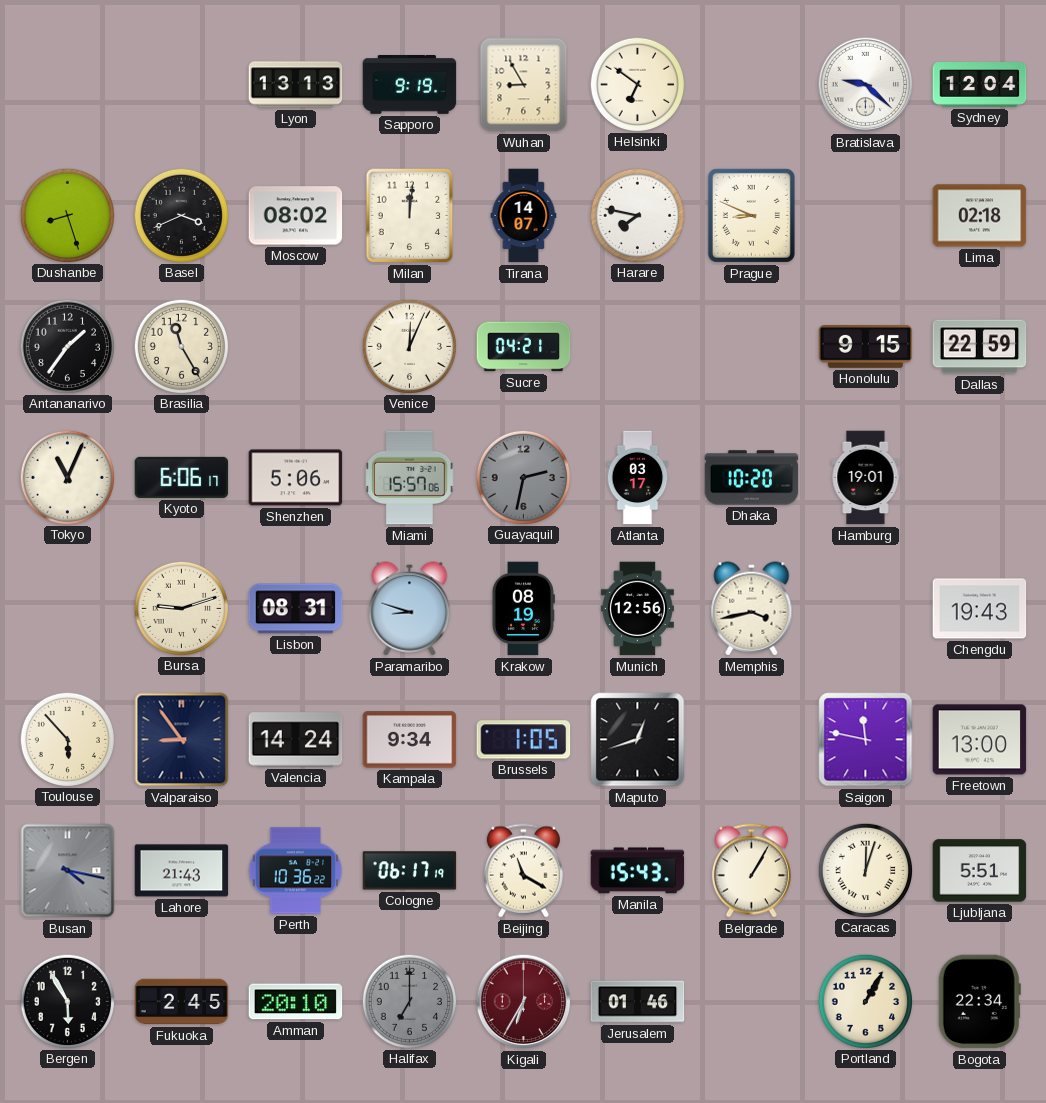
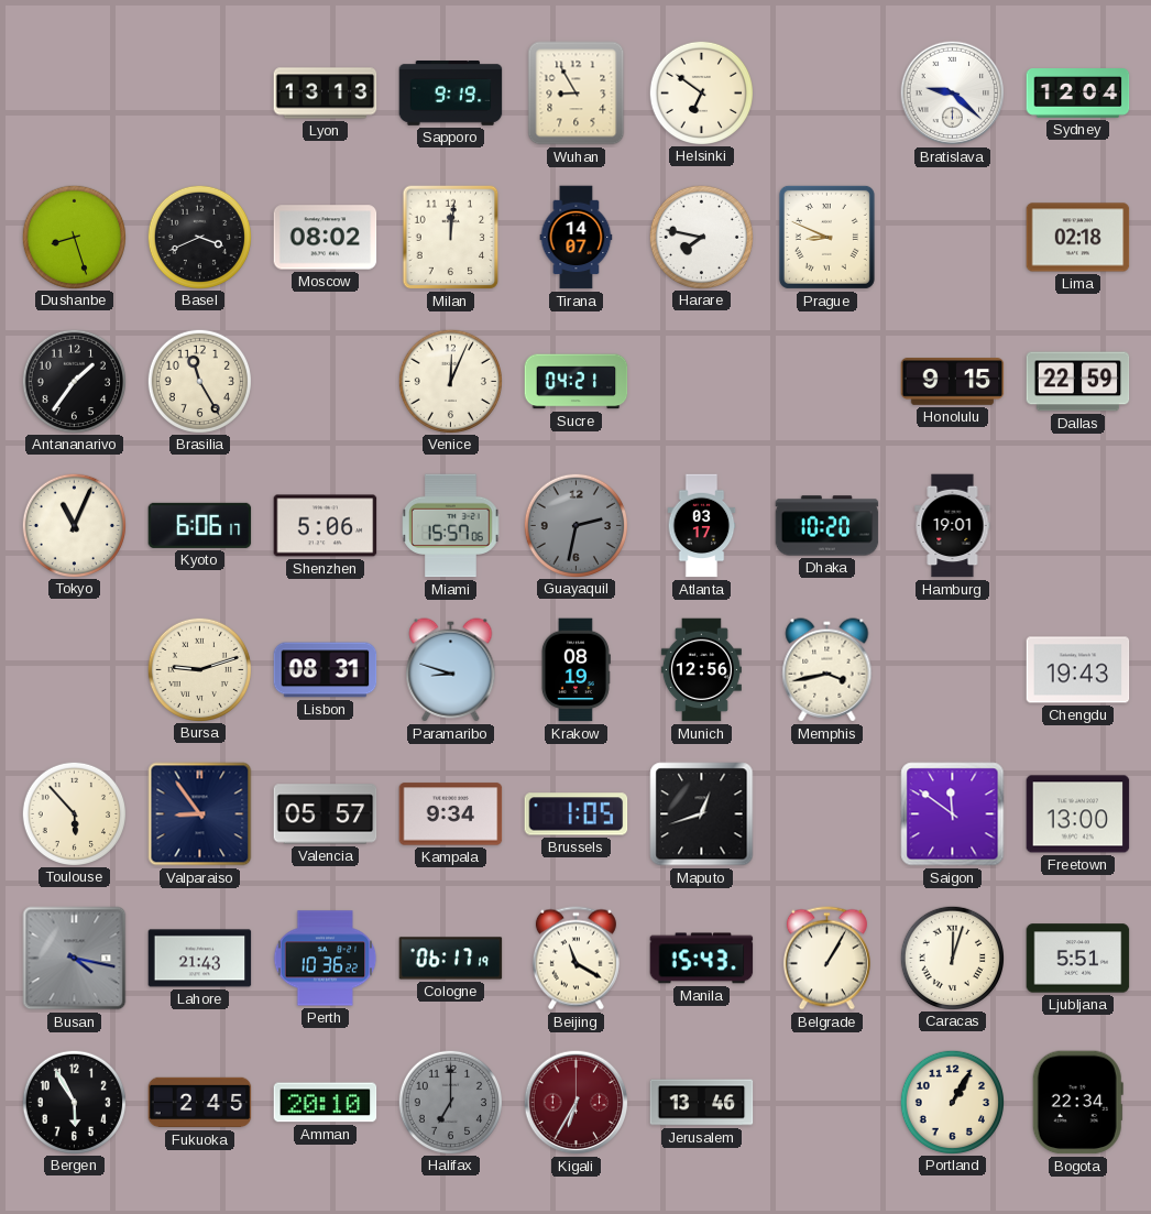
Valencia: 14:24 -> 05:57 (326, 814)
Saigon: 11:47 -> 11:51 (953, 814)
Jerusalem: 01:46 -> 13:46 (702, 1103)
